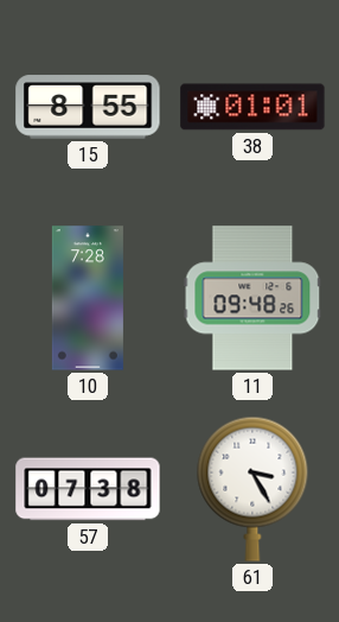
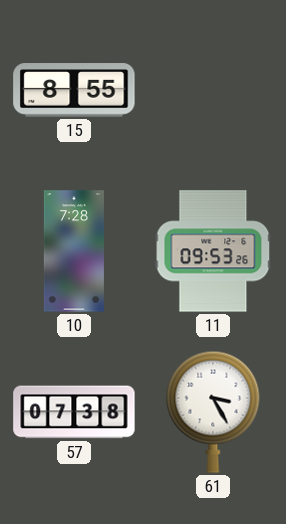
38: 01:01 -> none (252, 107)
11: 09:48 -> 09:53 (213, 251)
